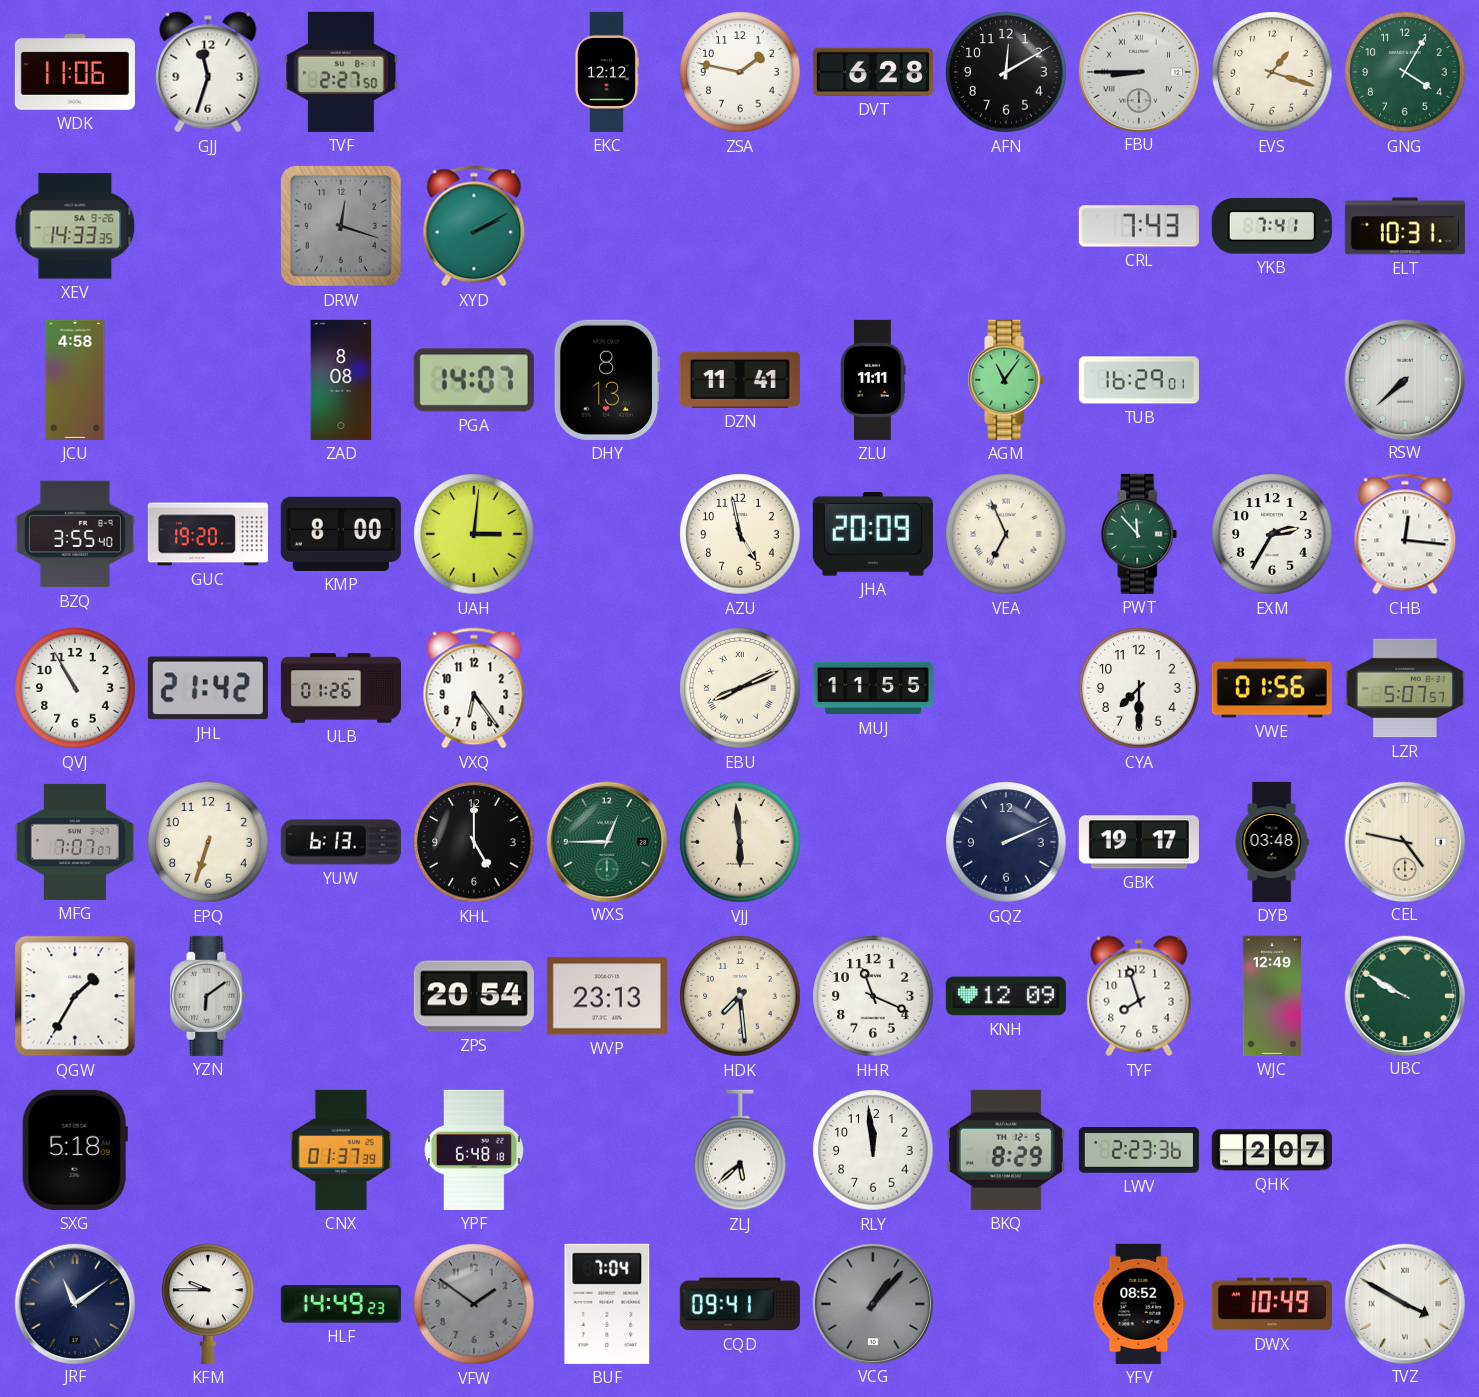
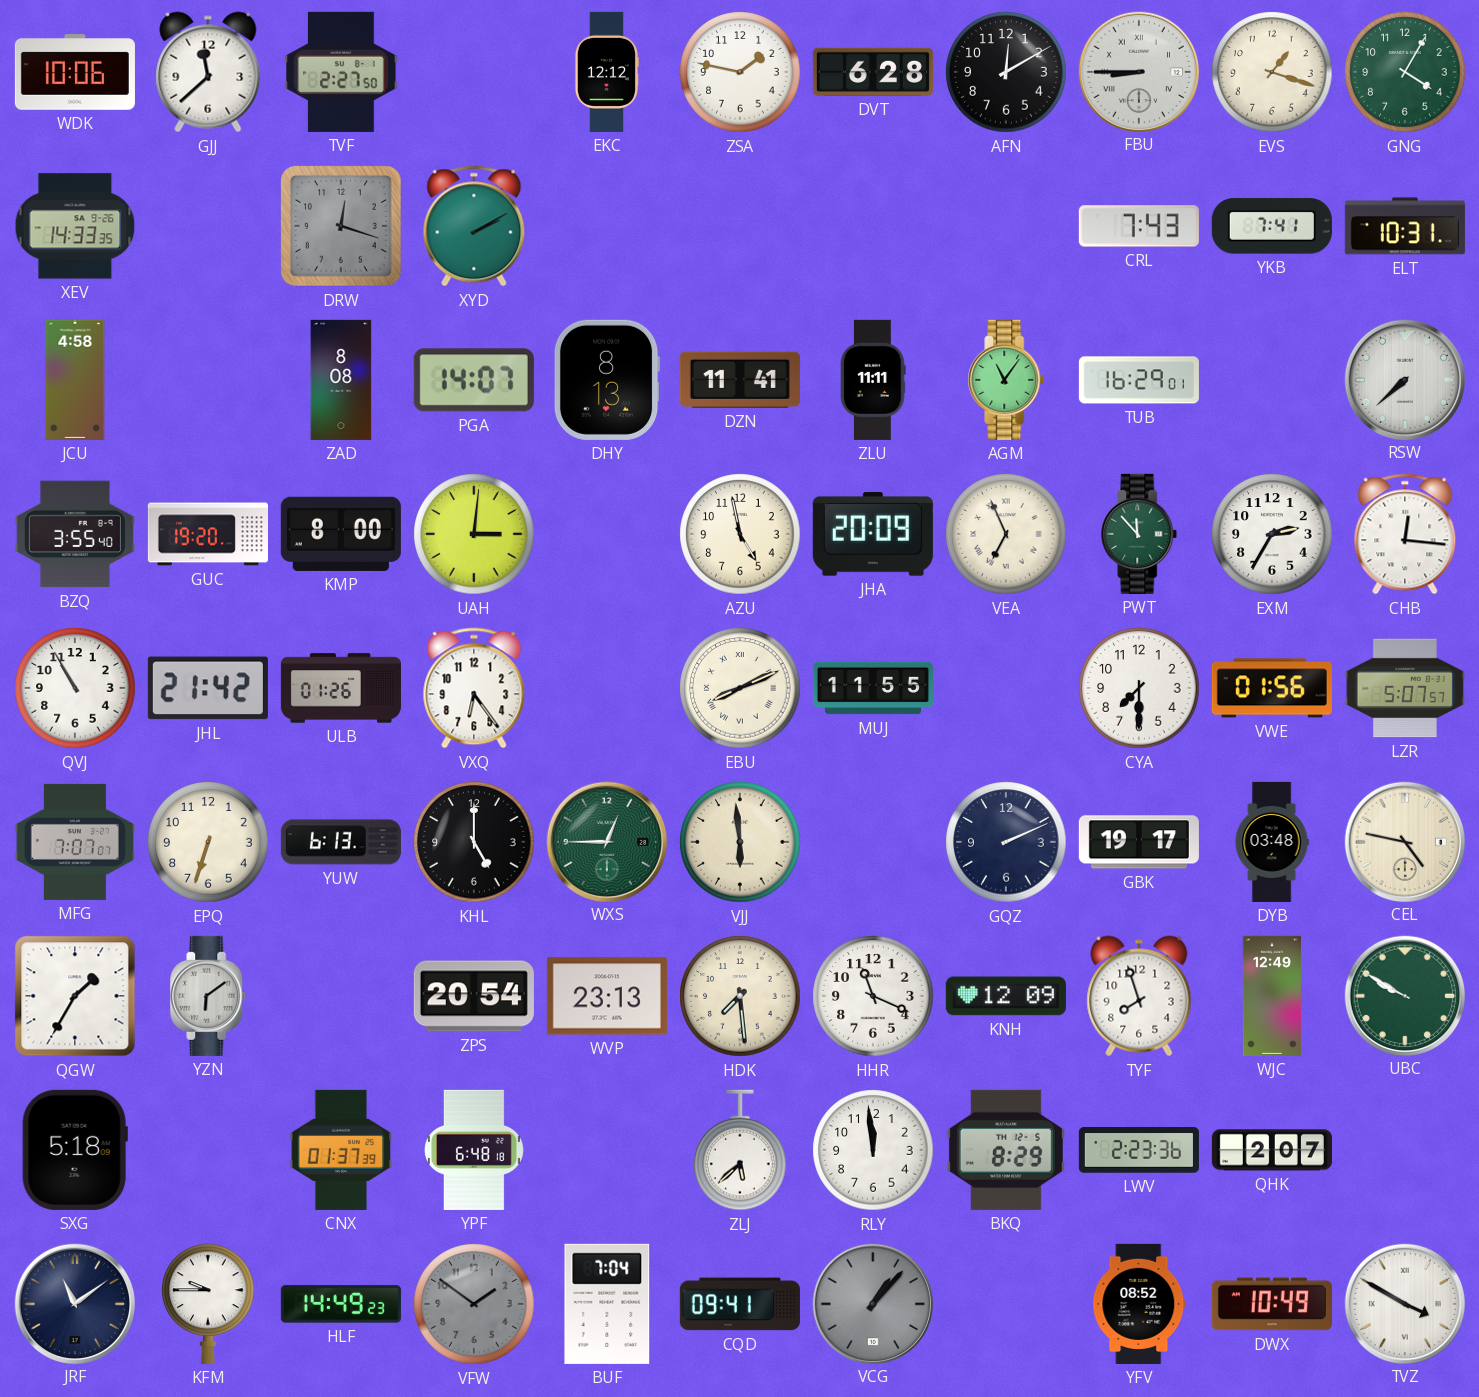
WDK: 11:06 -> 10:06 (75, 73)
GJJ: 11:33 -> 11:38 (208, 72)
